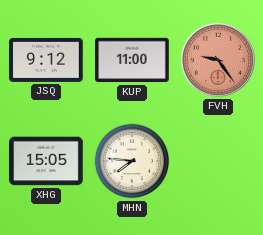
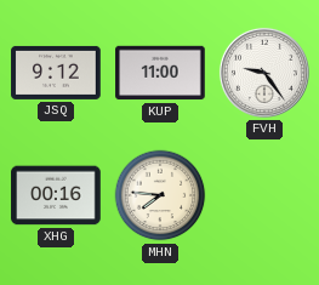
FVH dial: salmon -> white (264, 73)
XHG: 15:05 -> 00:16 (56, 195)
